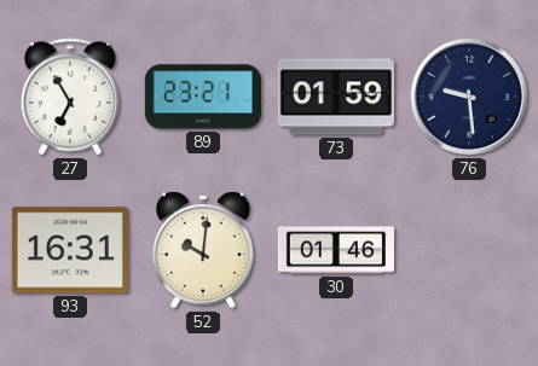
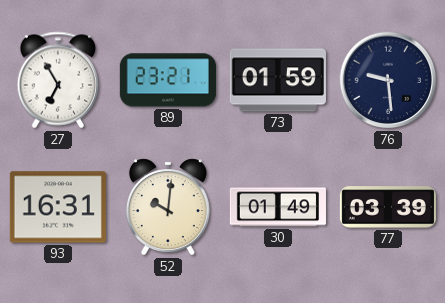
30: 01:46 -> 01:49 (277, 207)
77: none -> 03:39 (388, 207)
